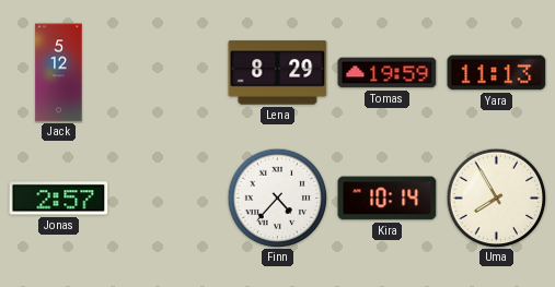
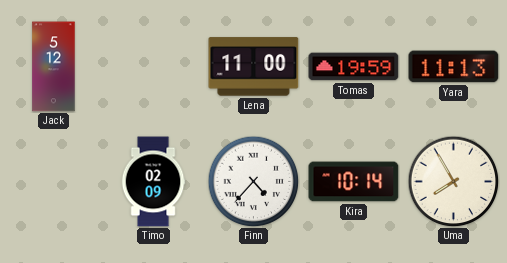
Lena: 8:29 -> 11:00 (254, 67)
Jonas: 2:57 -> none (59, 199)
Timo: none -> 02:09 (153, 182)
